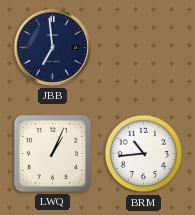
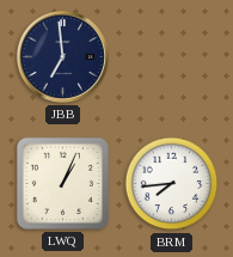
BRM: 10:44 -> 7:44 (172, 184)
